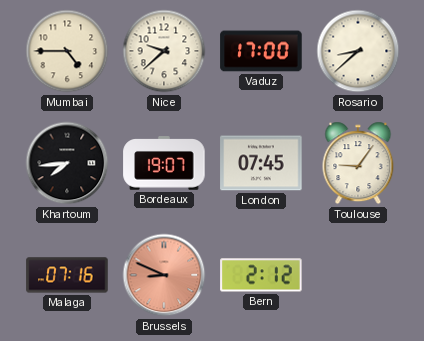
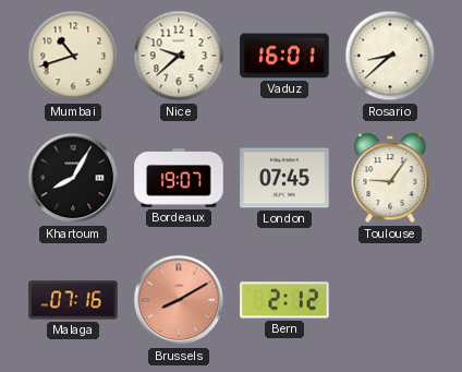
Mumbai: 4:45 -> 10:42 (73, 56)
Vaduz: 17:00 -> 16:01 (284, 56)
Khartoum: 7:44 -> 8:05 (73, 178)
Brussels: 8:49 -> 8:10 (179, 300)
